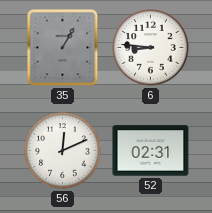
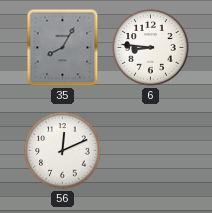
35: 1:05 -> 8:05 (63, 48)
52: 02:31 -> none (151, 151)
